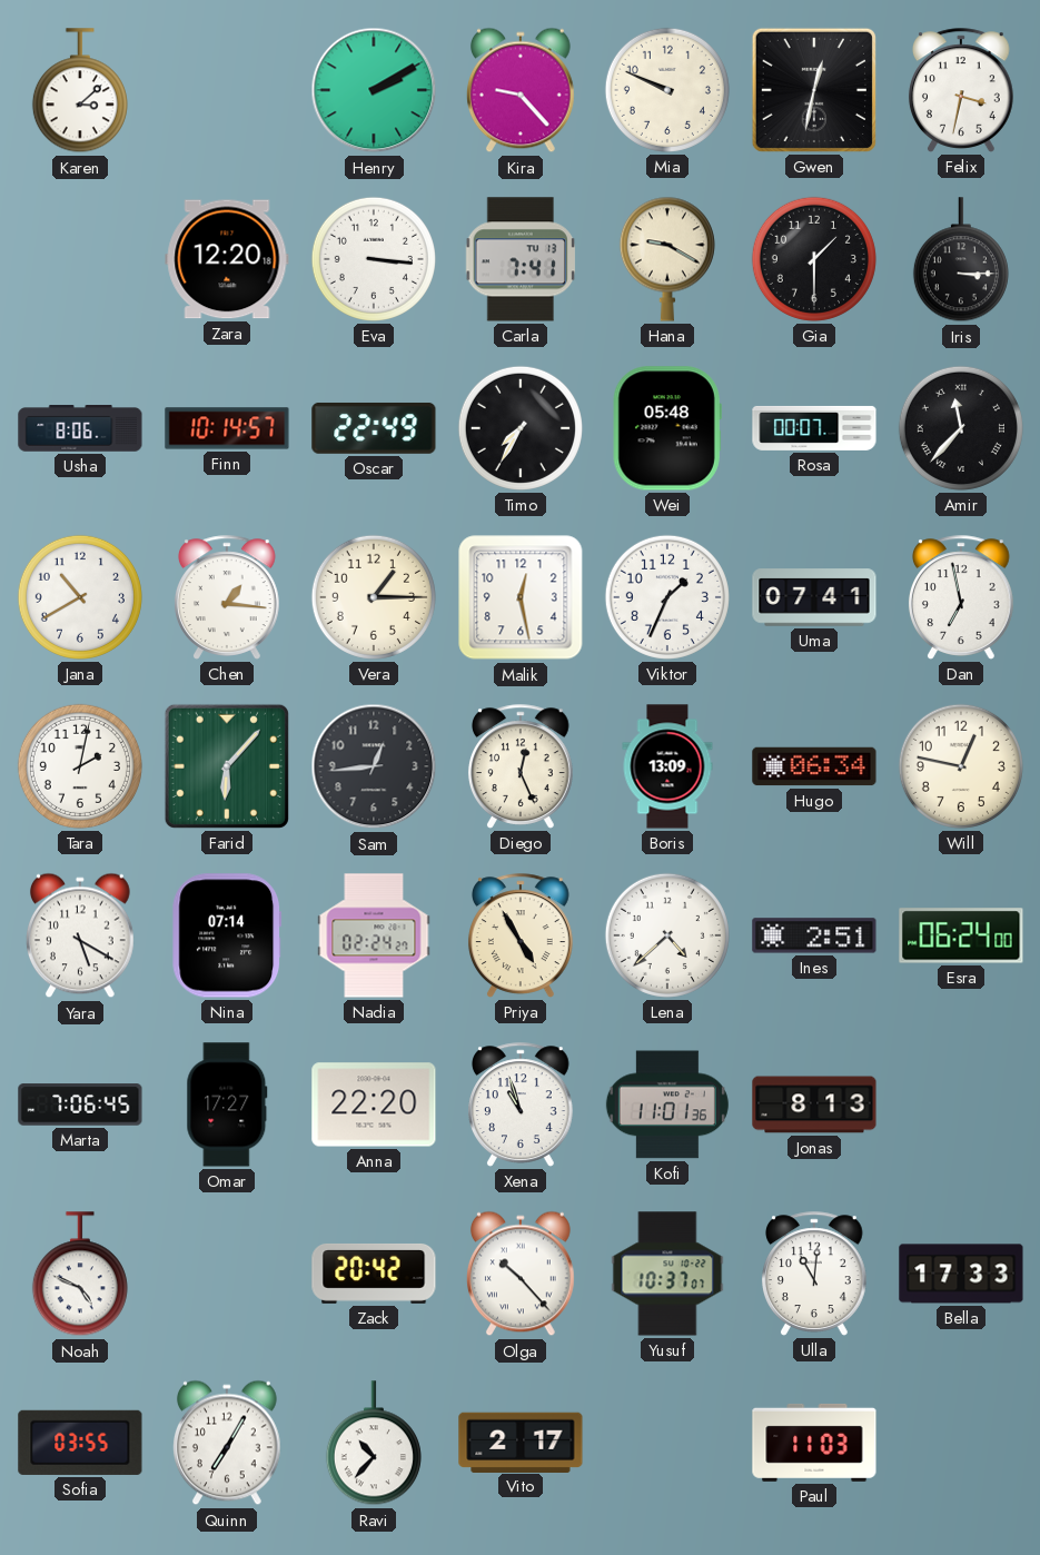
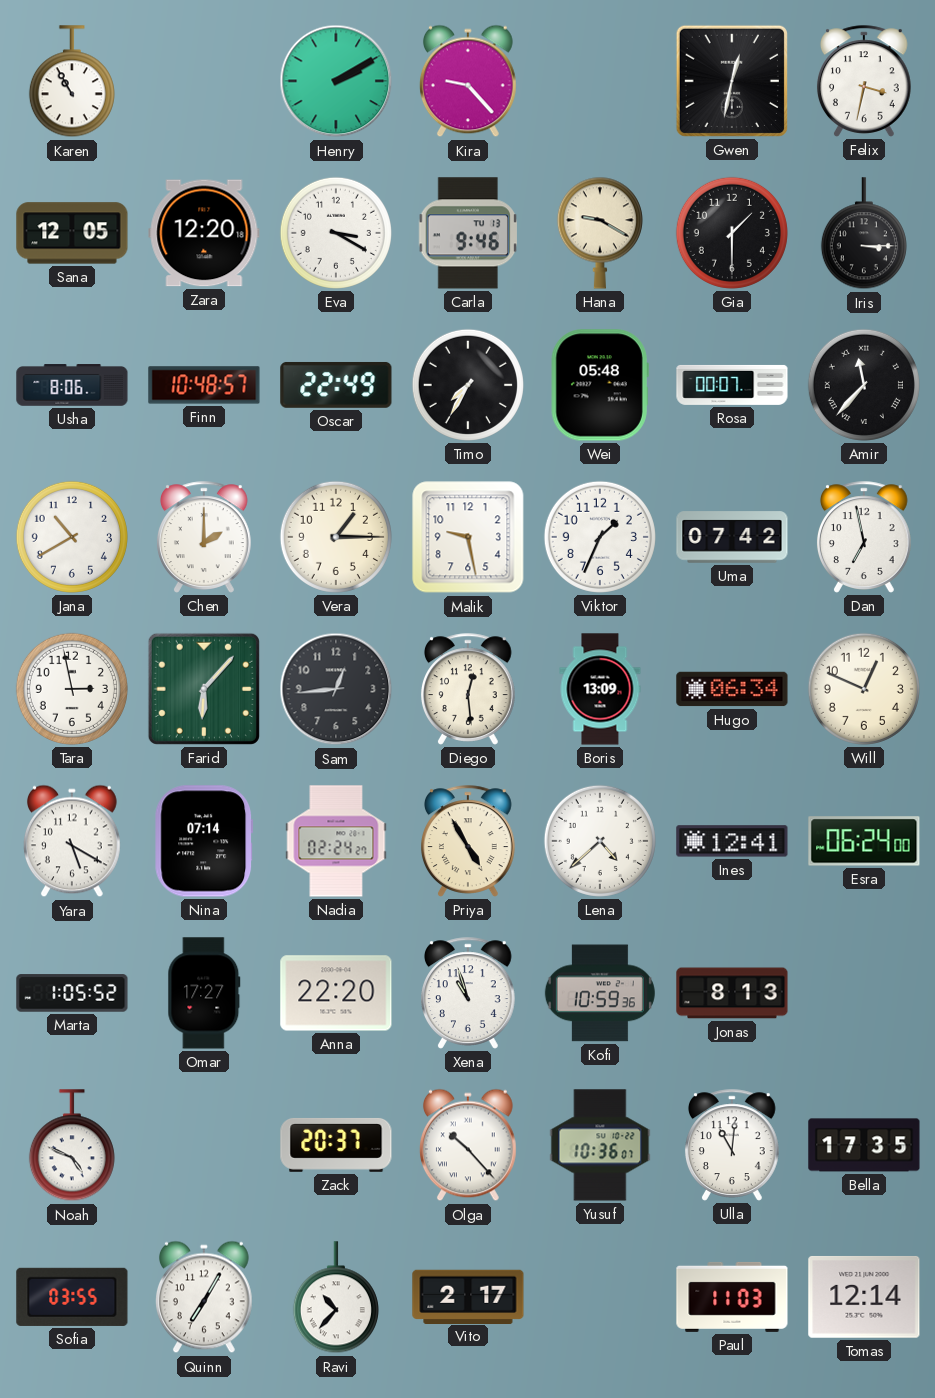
Karen: 3:08 -> 10:55 (72, 82)
Mia: 9:49 -> none (667, 90)
Sana: none -> 12:05 (72, 233)
Eva: 3:16 -> 3:20 (336, 233)
Carla: 7:41 -> 9:46 (467, 233)
Finn: 10:14 -> 10:48 (204, 385)
Chen: 1:16 -> 2:00 (204, 537)
Malik: 12:28 -> 9:28 (468, 537)
Uma: 07:41 -> 07:42 (732, 537)
Tara: 2:02 -> 2:58 (72, 689)
Diego: 12:26 -> 12:29 (468, 689)
Will: 12:47 -> 12:49 (864, 689)
Ines: 2:51 -> 12:41 (732, 841)
Marta: 7:06 -> 1:05 (72, 993)
Kofi: 11:01 -> 10:59 (600, 993)
Zack: 20:42 -> 20:37 (336, 1145)
Yusuf: 10:37 -> 10:36 (600, 1145)
Bella: 17:33 -> 17:35 (864, 1145)
Tomas: none -> 12:14 (864, 1297)
